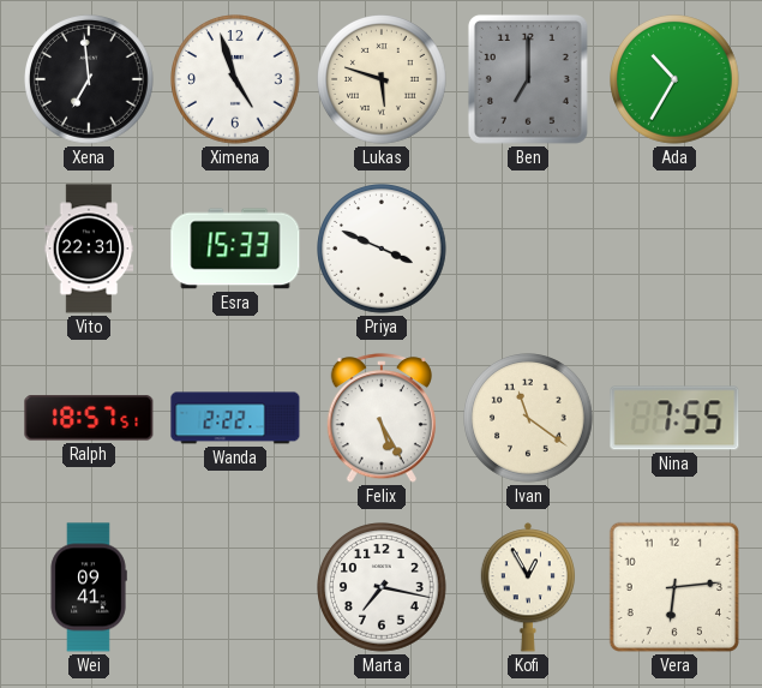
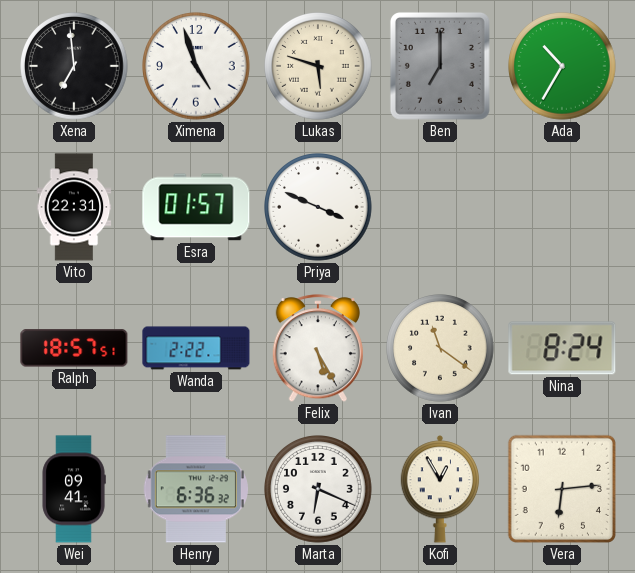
Esra: 15:33 -> 01:57 (196, 207)
Nina: 7:55 -> 8:24 (562, 348)
Henry: none -> 6:36 (196, 489)
Marta: 7:17 -> 6:19 (319, 490)
